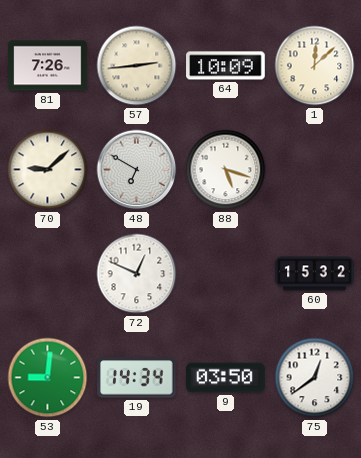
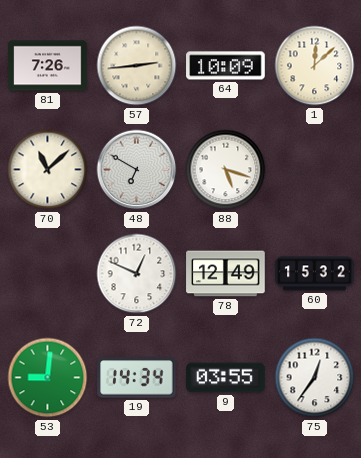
70: 9:08 -> 11:08 (48, 170)
78: none -> 12:49 (226, 274)
9: 03:50 -> 03:55 (226, 378)
75: 12:39 -> 12:36 (315, 378)
